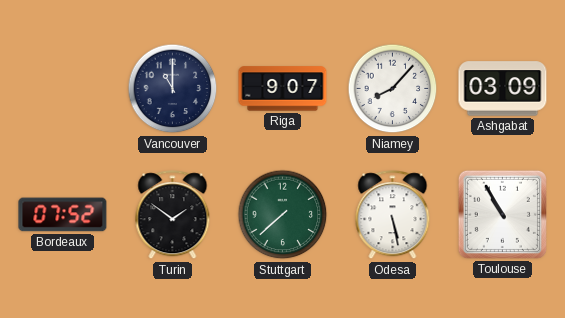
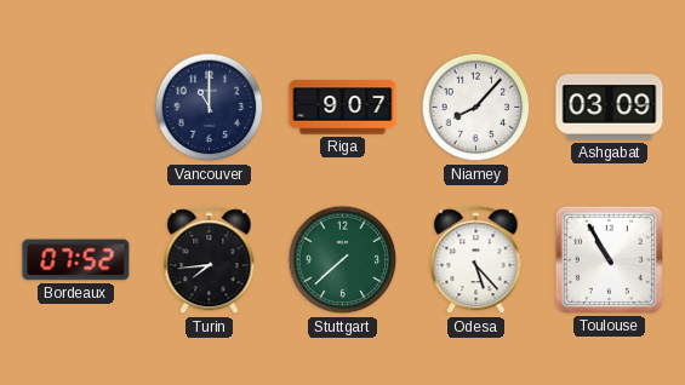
Turin: 1:51 -> 7:44 (210, 260)
Odesa: 5:28 -> 5:23 (476, 260)
